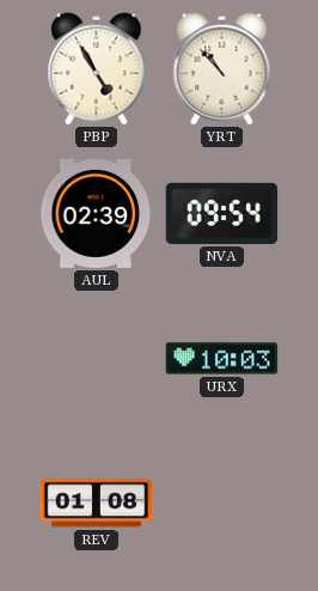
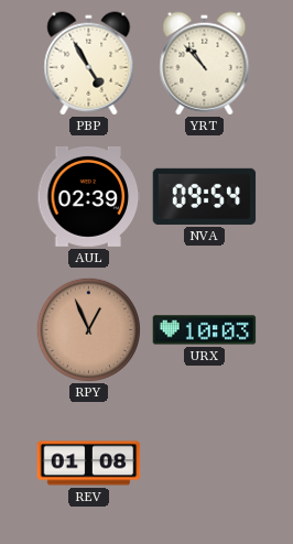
RPY: none -> 12:56 (88, 329)
